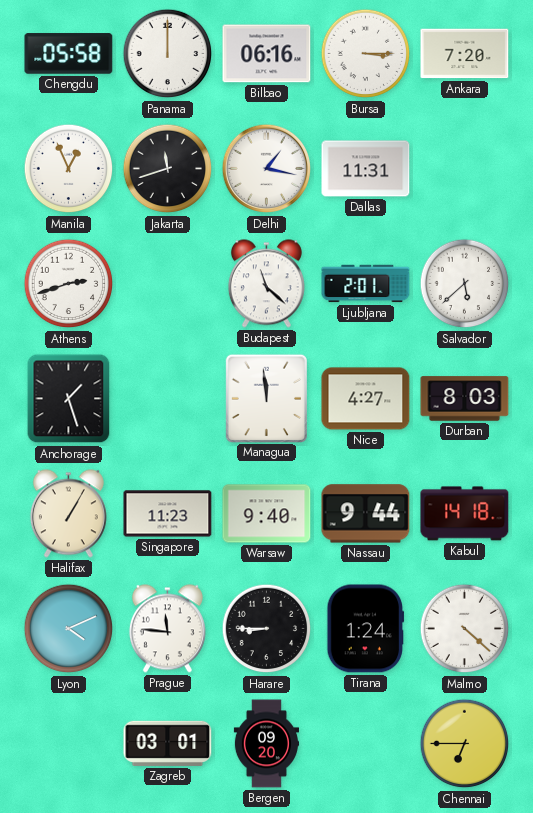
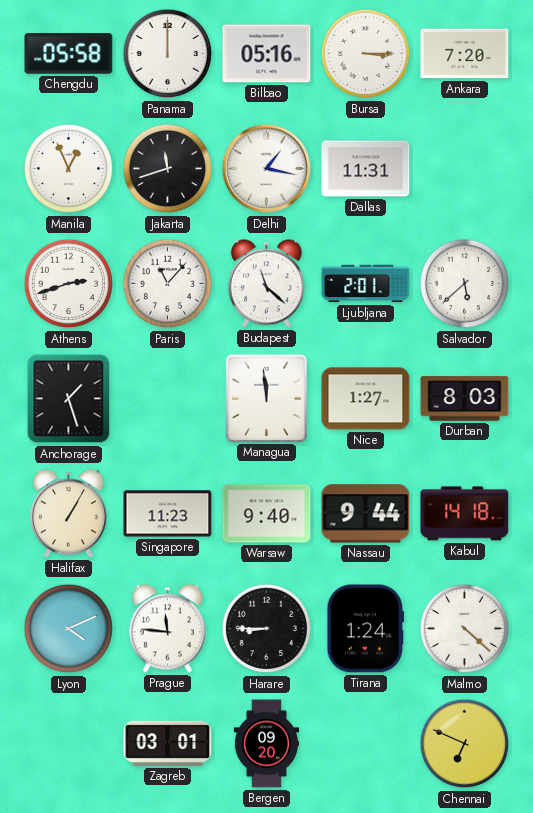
Bilbao: 06:16 -> 05:16 (267, 54)
Paris: none -> 11:07 (168, 284)
Nice: 4:27 -> 1:27 (366, 399)
Chennai: 6:45 -> 6:49 (465, 744)
